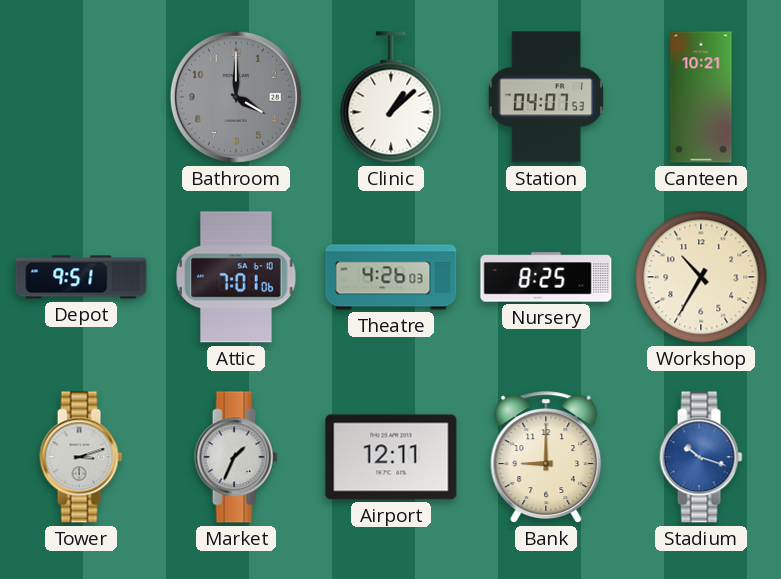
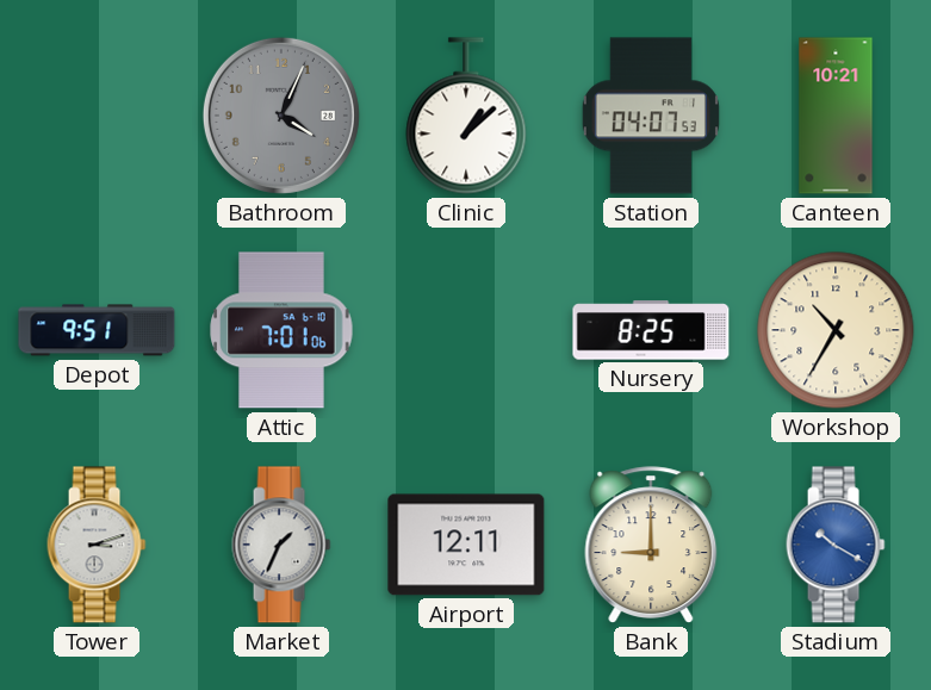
Bathroom: 4:00 -> 4:04 (281, 116)
Theatre: 4:26 -> none (391, 277)
Stadium: 10:18 -> 10:20 (836, 545)
